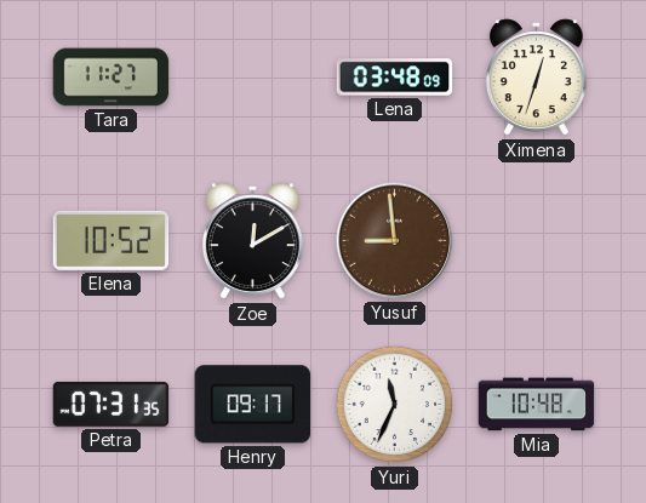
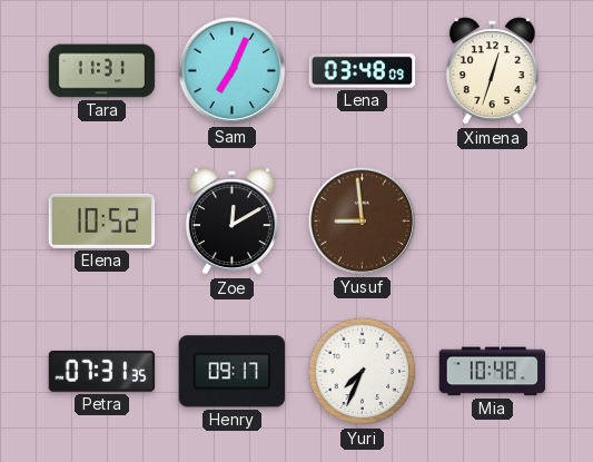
Tara: 11:27 -> 11:31 (102, 71)
Sam: none -> 7:04 (233, 71)
Yuri: 11:34 -> 7:34 (363, 372)
